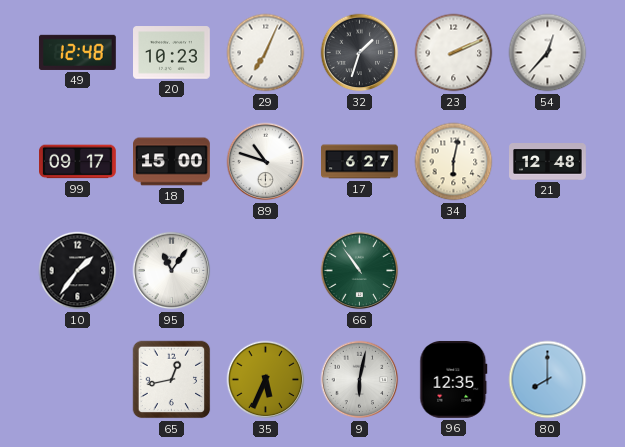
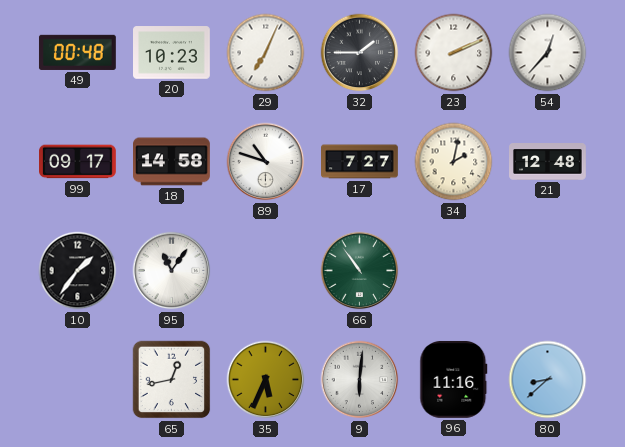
49: 12:48 -> 00:48 (77, 52)
32: 1:33 -> 1:45 (360, 53)
18: 15:00 -> 14:58 (172, 162)
17: 6:27 -> 7:27 (360, 162)
34: 6:02 -> 2:02 (454, 162)
9: 6:02 -> 6:01 (360, 380)
96: 12:35 -> 11:16 (454, 379)
80: 8:00 -> 8:38 (548, 380)
